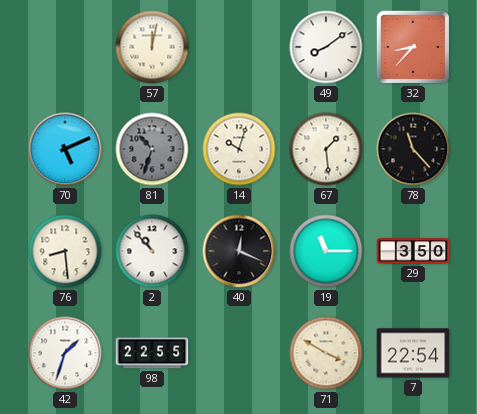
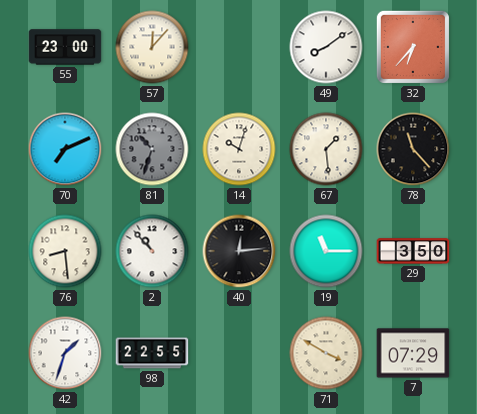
55: none -> 23:00 (65, 47)
57: 12:02 -> 12:07 (152, 47)
32: 8:37 -> 6:37 (413, 47)
70: 5:11 -> 7:11 (65, 149)
40: 12:19 -> 12:14 (239, 251)
7: 22:54 -> 07:29 (413, 353)
